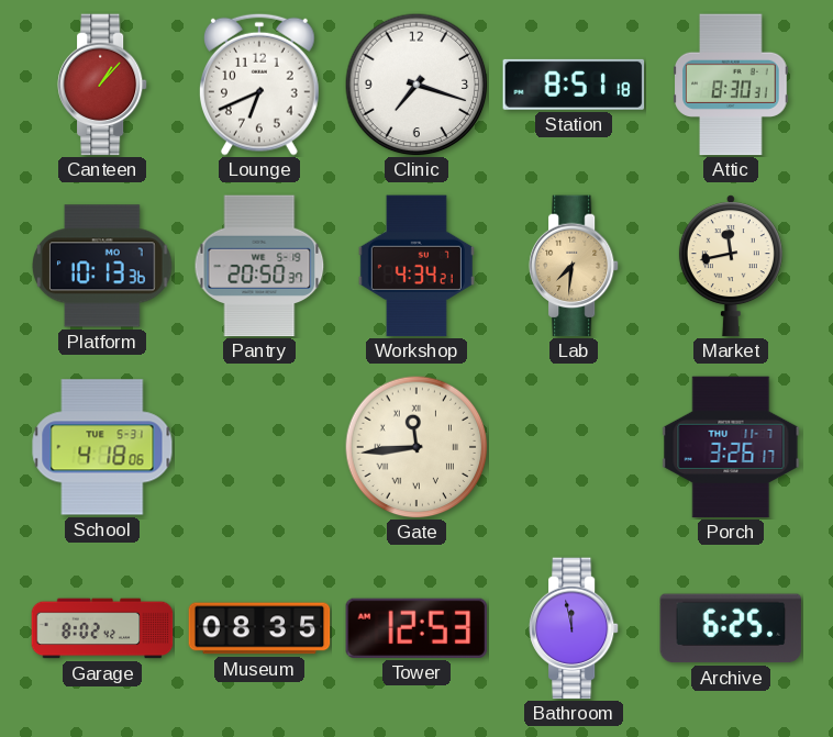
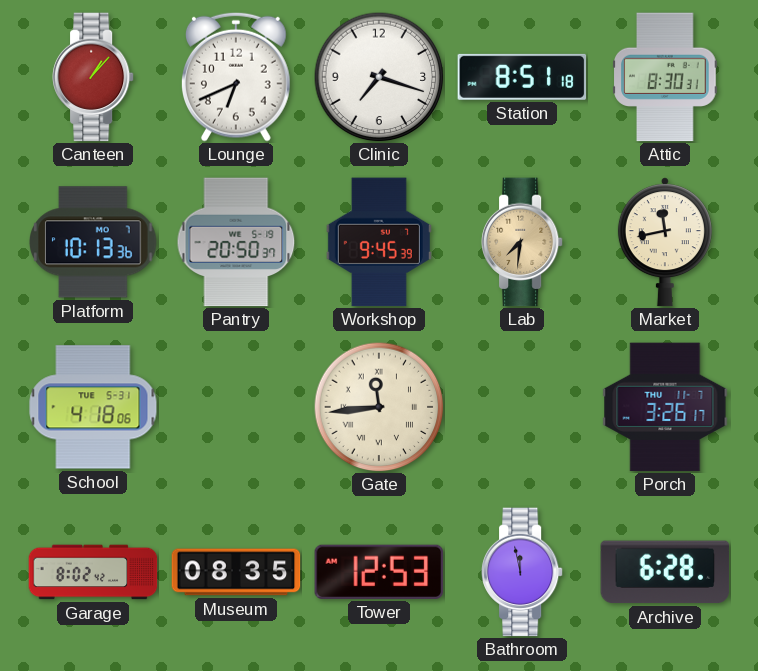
Workshop: 4:34 -> 9:45 (379, 242)
Archive: 6:25 -> 6:28 (665, 572)
